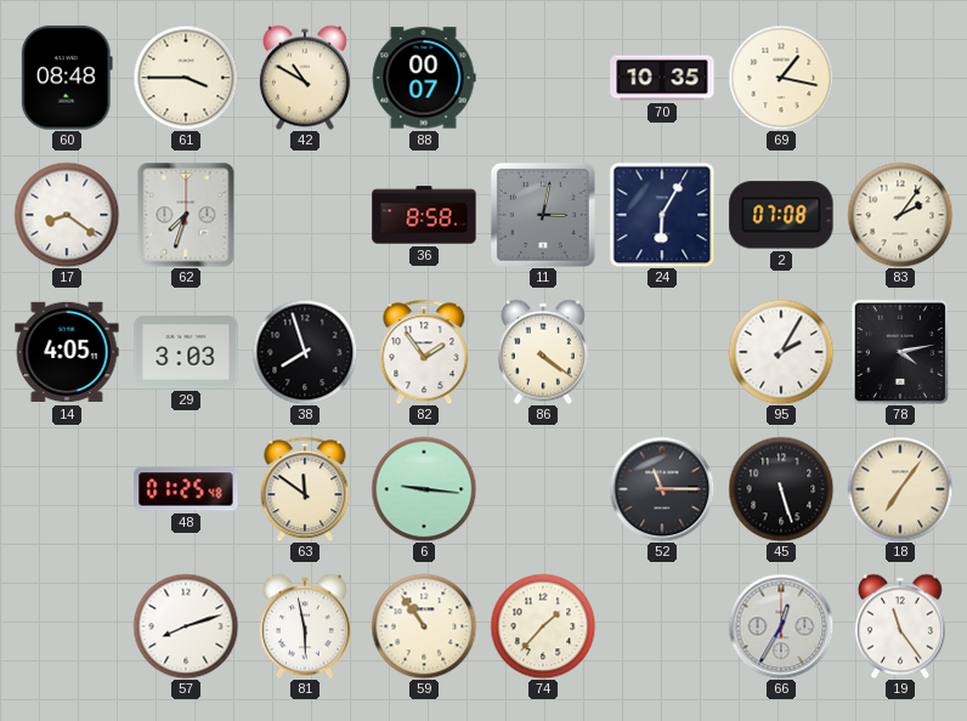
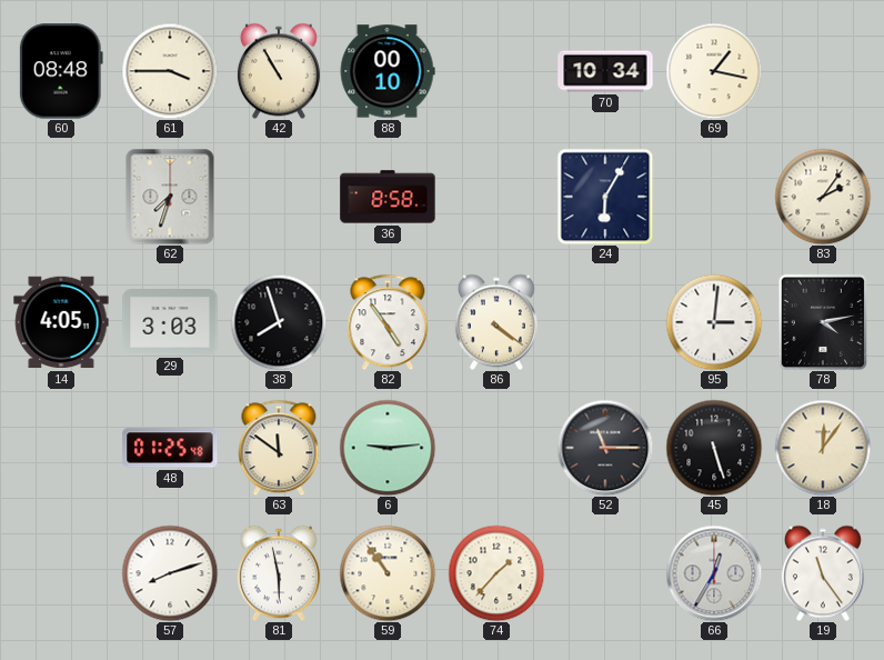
42: 10:50 -> 10:55 (279, 71)
88: 00:07 -> 00:10 (388, 71)
70: 10:35 -> 10:34 (605, 71)
17: 8:21 -> none (67, 215)
11: 3:02 -> none (543, 215)
2: 07:08 -> none (781, 215)
82: 1:54 -> 4:54 (388, 322)
95: 2:05 -> 3:01 (714, 322)
6: 9:16 -> 9:14 (388, 448)
18: 7:06 -> 12:06 (823, 448)
